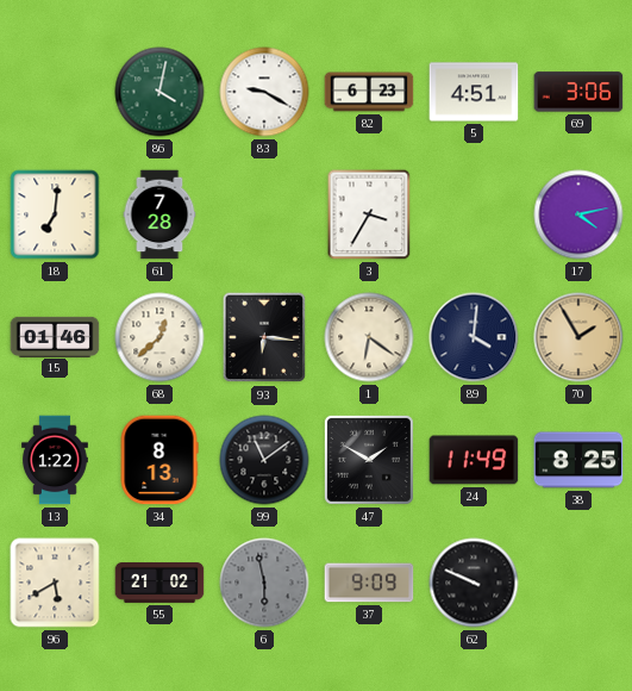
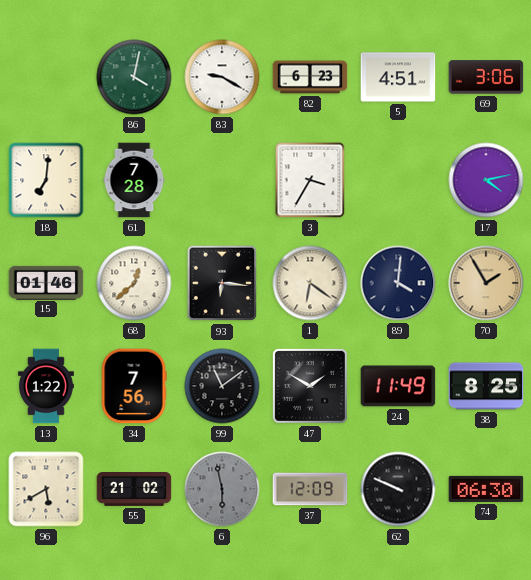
34: 8:13 -> 7:56 (134, 386)
37: 9:09 -> 12:09 (310, 489)
74: none -> 06:30 (486, 489)
